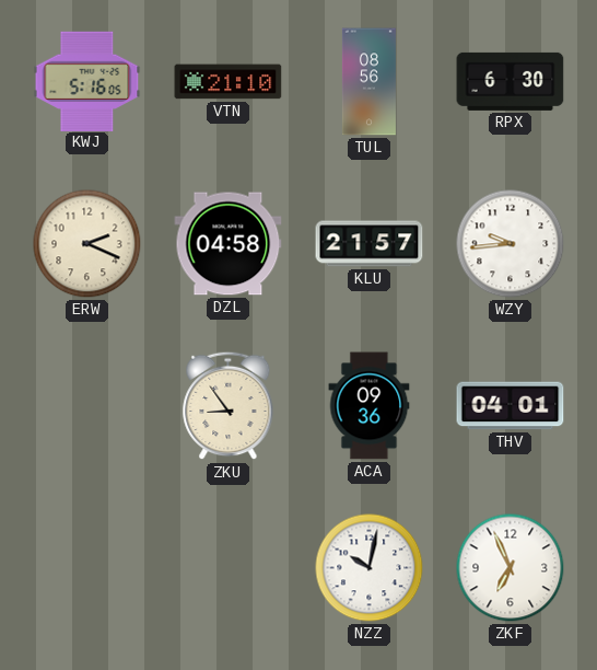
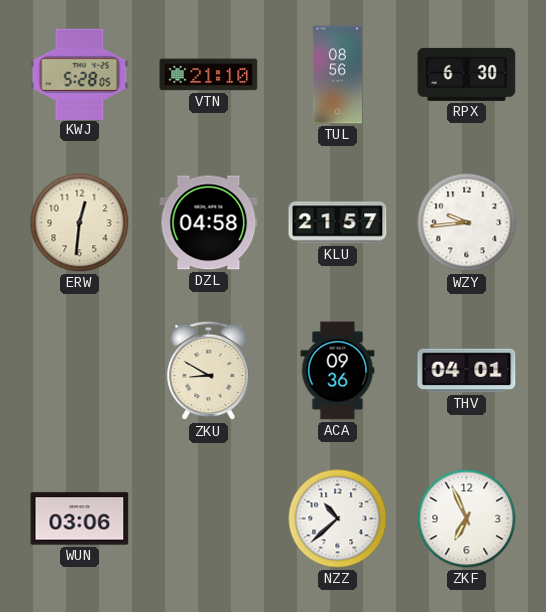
KWJ: 5:16 -> 5:28 (80, 74)
ERW: 2:19 -> 12:31 (80, 223)
ZKU: 8:54 -> 8:50 (209, 371)
WUN: none -> 03:06 (80, 519)
NZZ: 10:02 -> 10:38 (338, 519)
